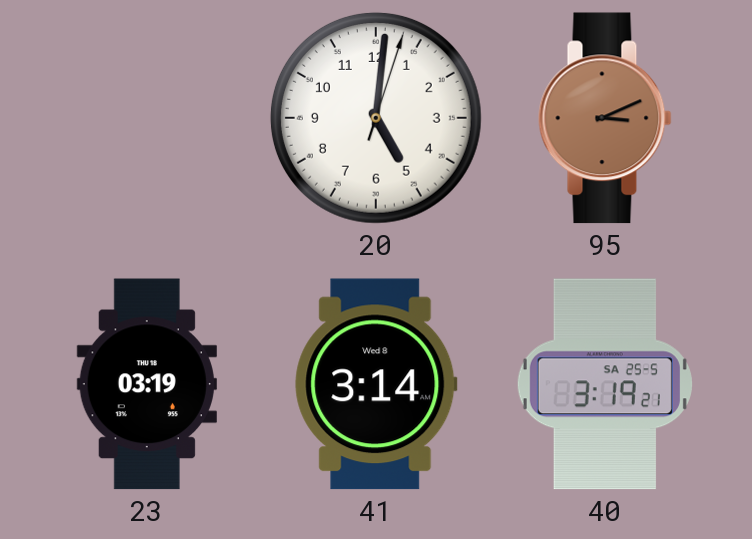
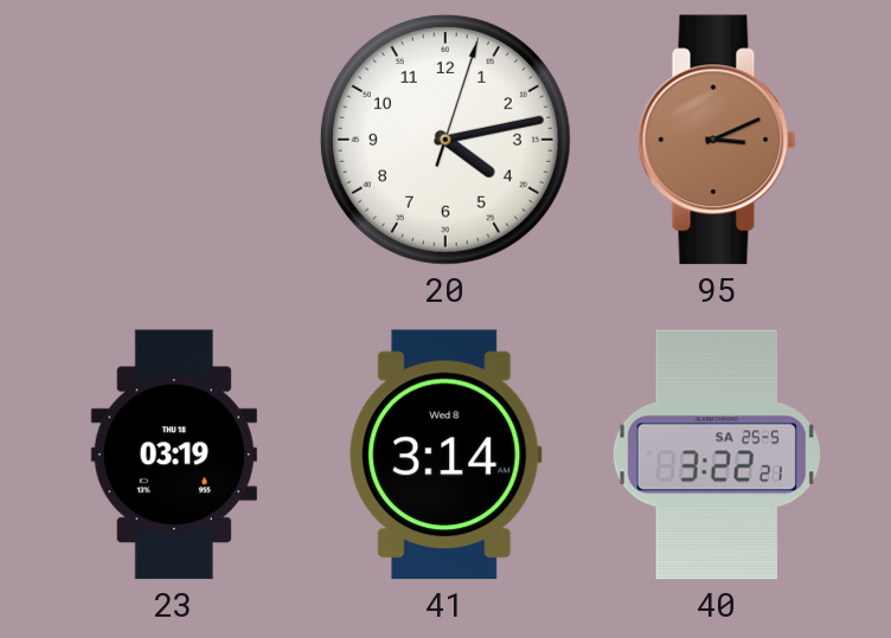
20: 5:01 -> 4:13 (445, 140)
40: 3:19 -> 3:22 (717, 455)
